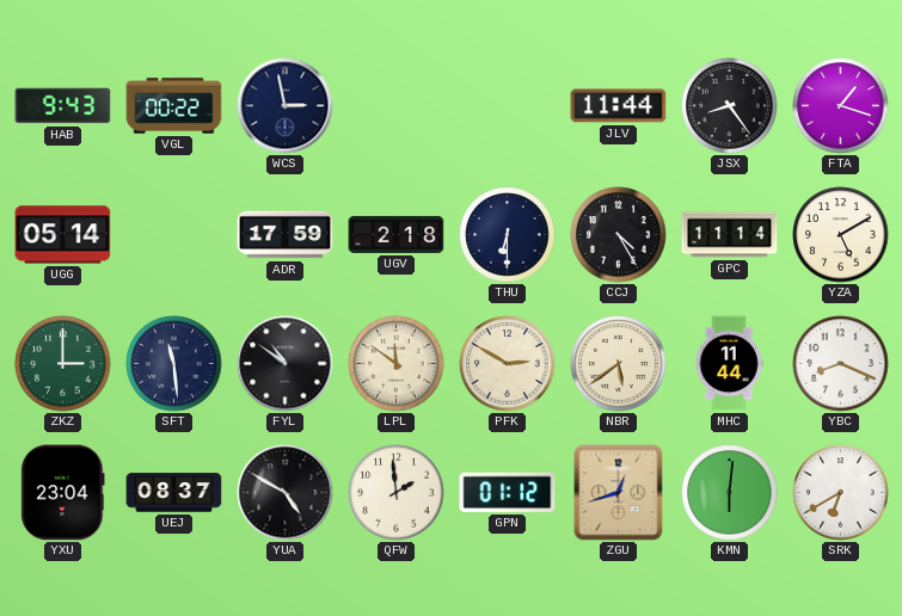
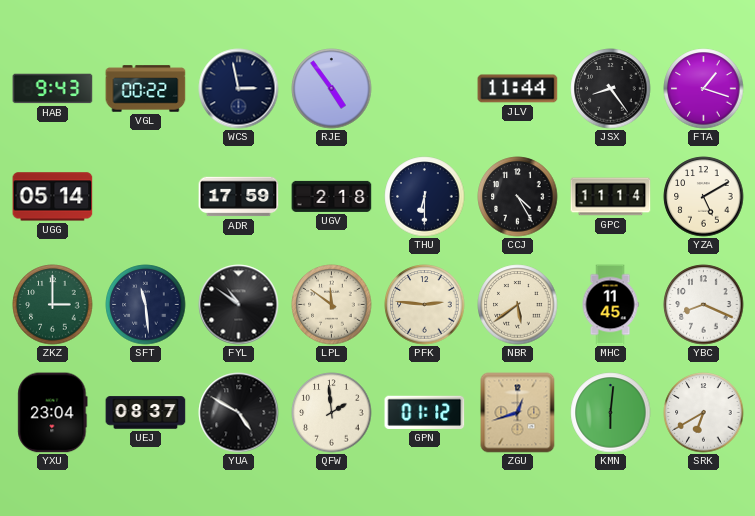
RJE: none -> 4:54 (332, 89)
PFK: 2:50 -> 2:46 (425, 305)
MHC: 11:44 -> 11:45 (610, 305)
